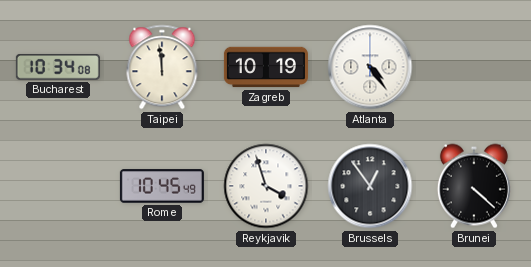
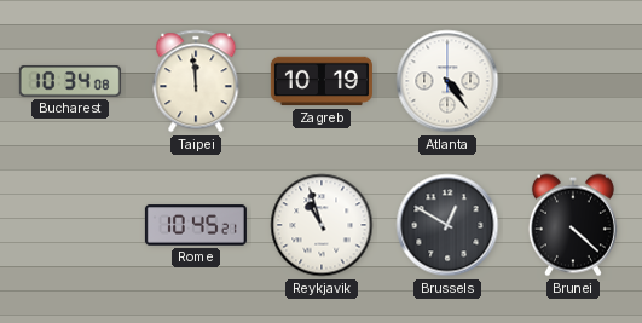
Rome: 10:45:49 -> 10:45:21 (196, 225)
Reykjavik: 3:57 -> 10:57 (322, 225)
Brussels: 12:54 -> 12:50 (447, 225)
